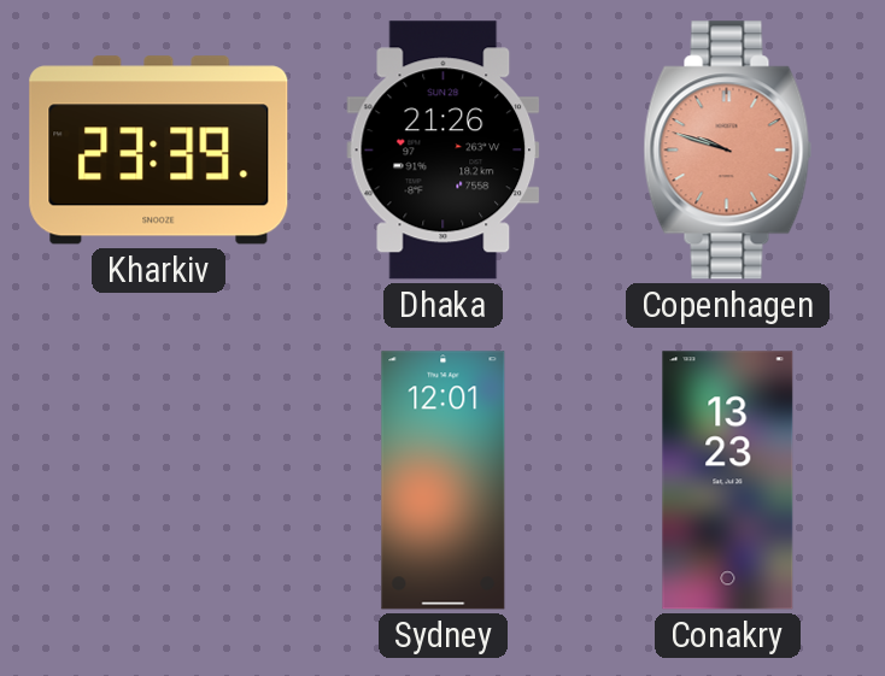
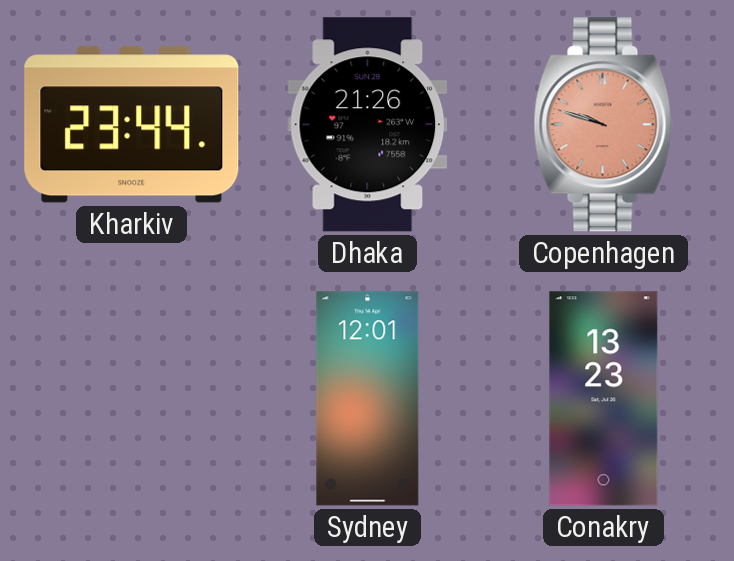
Kharkiv: 23:39 -> 23:44 (132, 125)
